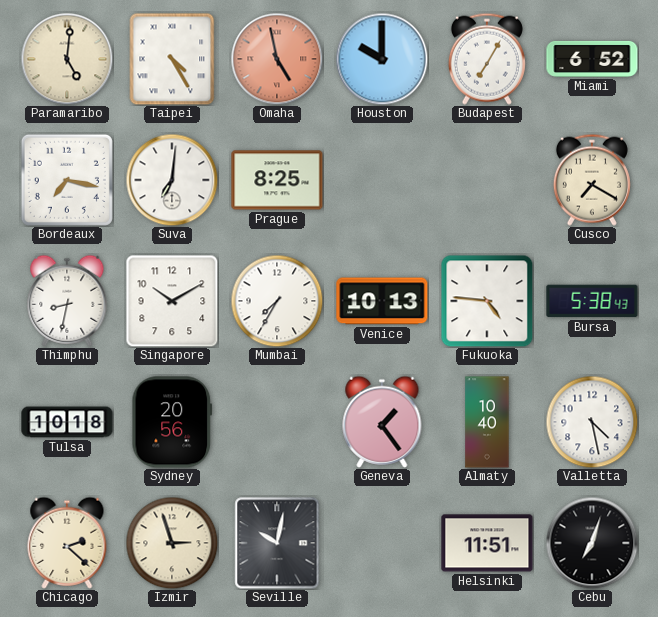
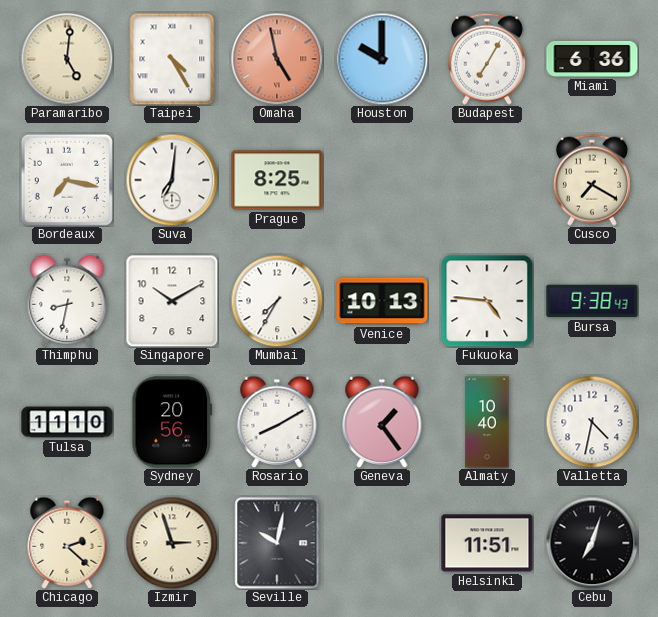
Miami: 6:52 -> 6:36 (592, 59)
Bursa: 5:38 -> 9:38 (592, 301)
Tulsa: 10:18 -> 11:10 (67, 422)
Rosario: none -> 8:10 (277, 422)
Valletta: 4:28 -> 4:32 (592, 422)
